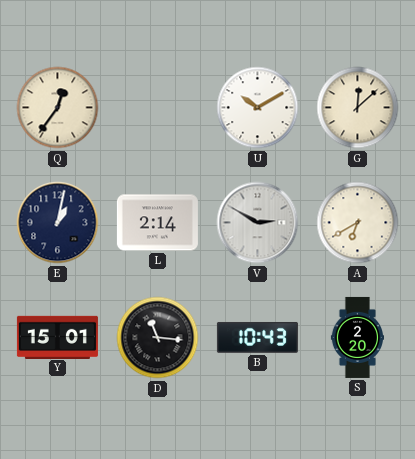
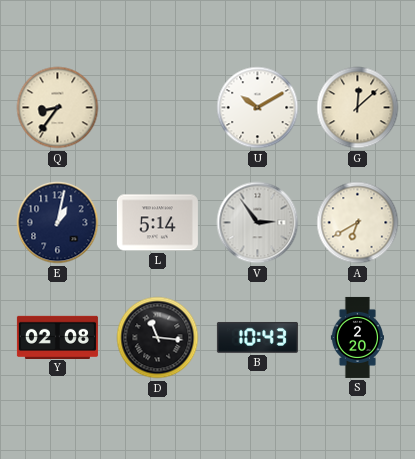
Q: 12:36 -> 8:36 (58, 108)
L: 2:14 -> 5:14 (157, 223)
V: 2:50 -> 2:54 (258, 223)
Y: 15:01 -> 02:08 (57, 337)
